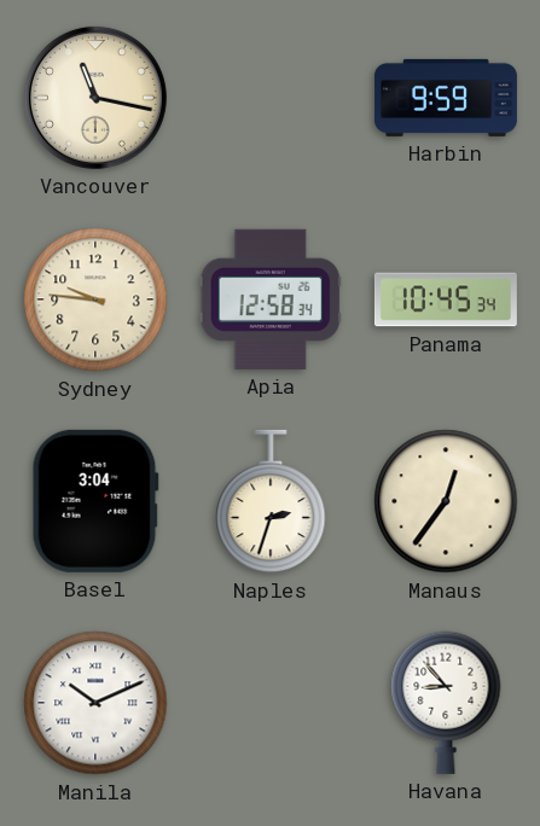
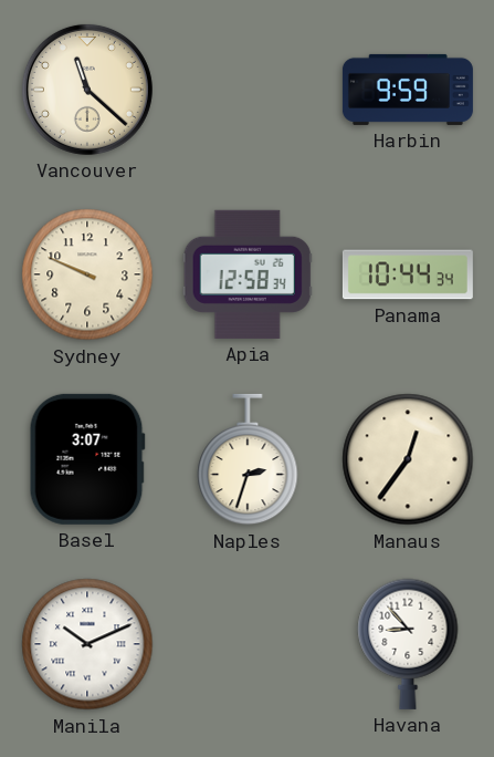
Vancouver: 11:17 -> 11:22 (87, 90)
Sydney: 9:46 -> 9:49 (87, 274)
Panama: 10:45 -> 10:44 (408, 274)
Basel: 3:04 -> 3:07 (87, 459)
